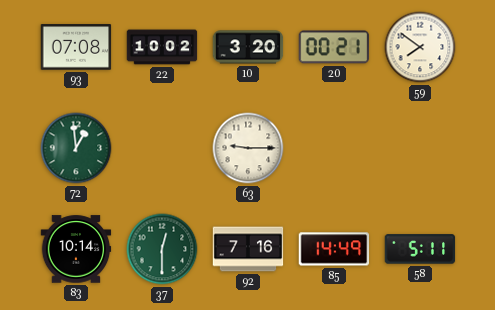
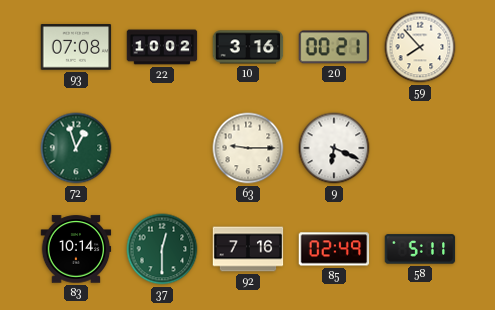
10: 3:20 -> 3:16 (248, 47)
59: 7:51 -> 7:53 (420, 47)
72: 12:59 -> 12:57 (76, 148)
9: none -> 6:19 (334, 148)
85: 14:49 -> 02:49 (334, 249)
